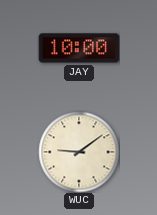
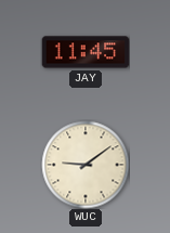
JAY: 10:00 -> 11:45 (86, 52)
